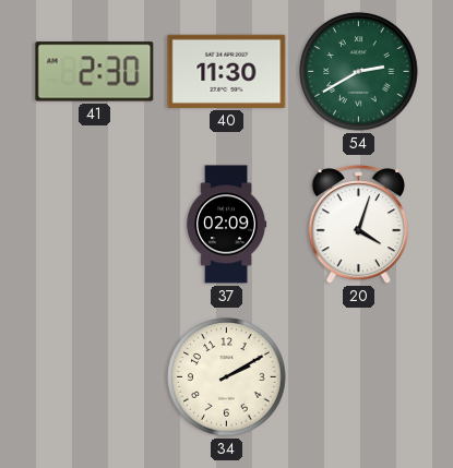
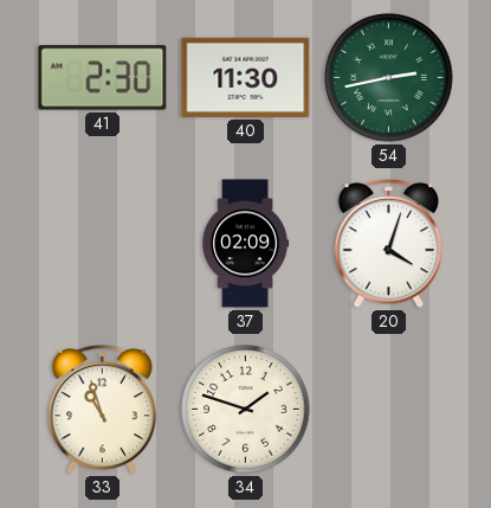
54: 2:40 -> 2:43 (389, 78)
33: none -> 10:57 (103, 410)
34: 2:10 -> 1:48 (246, 410)
